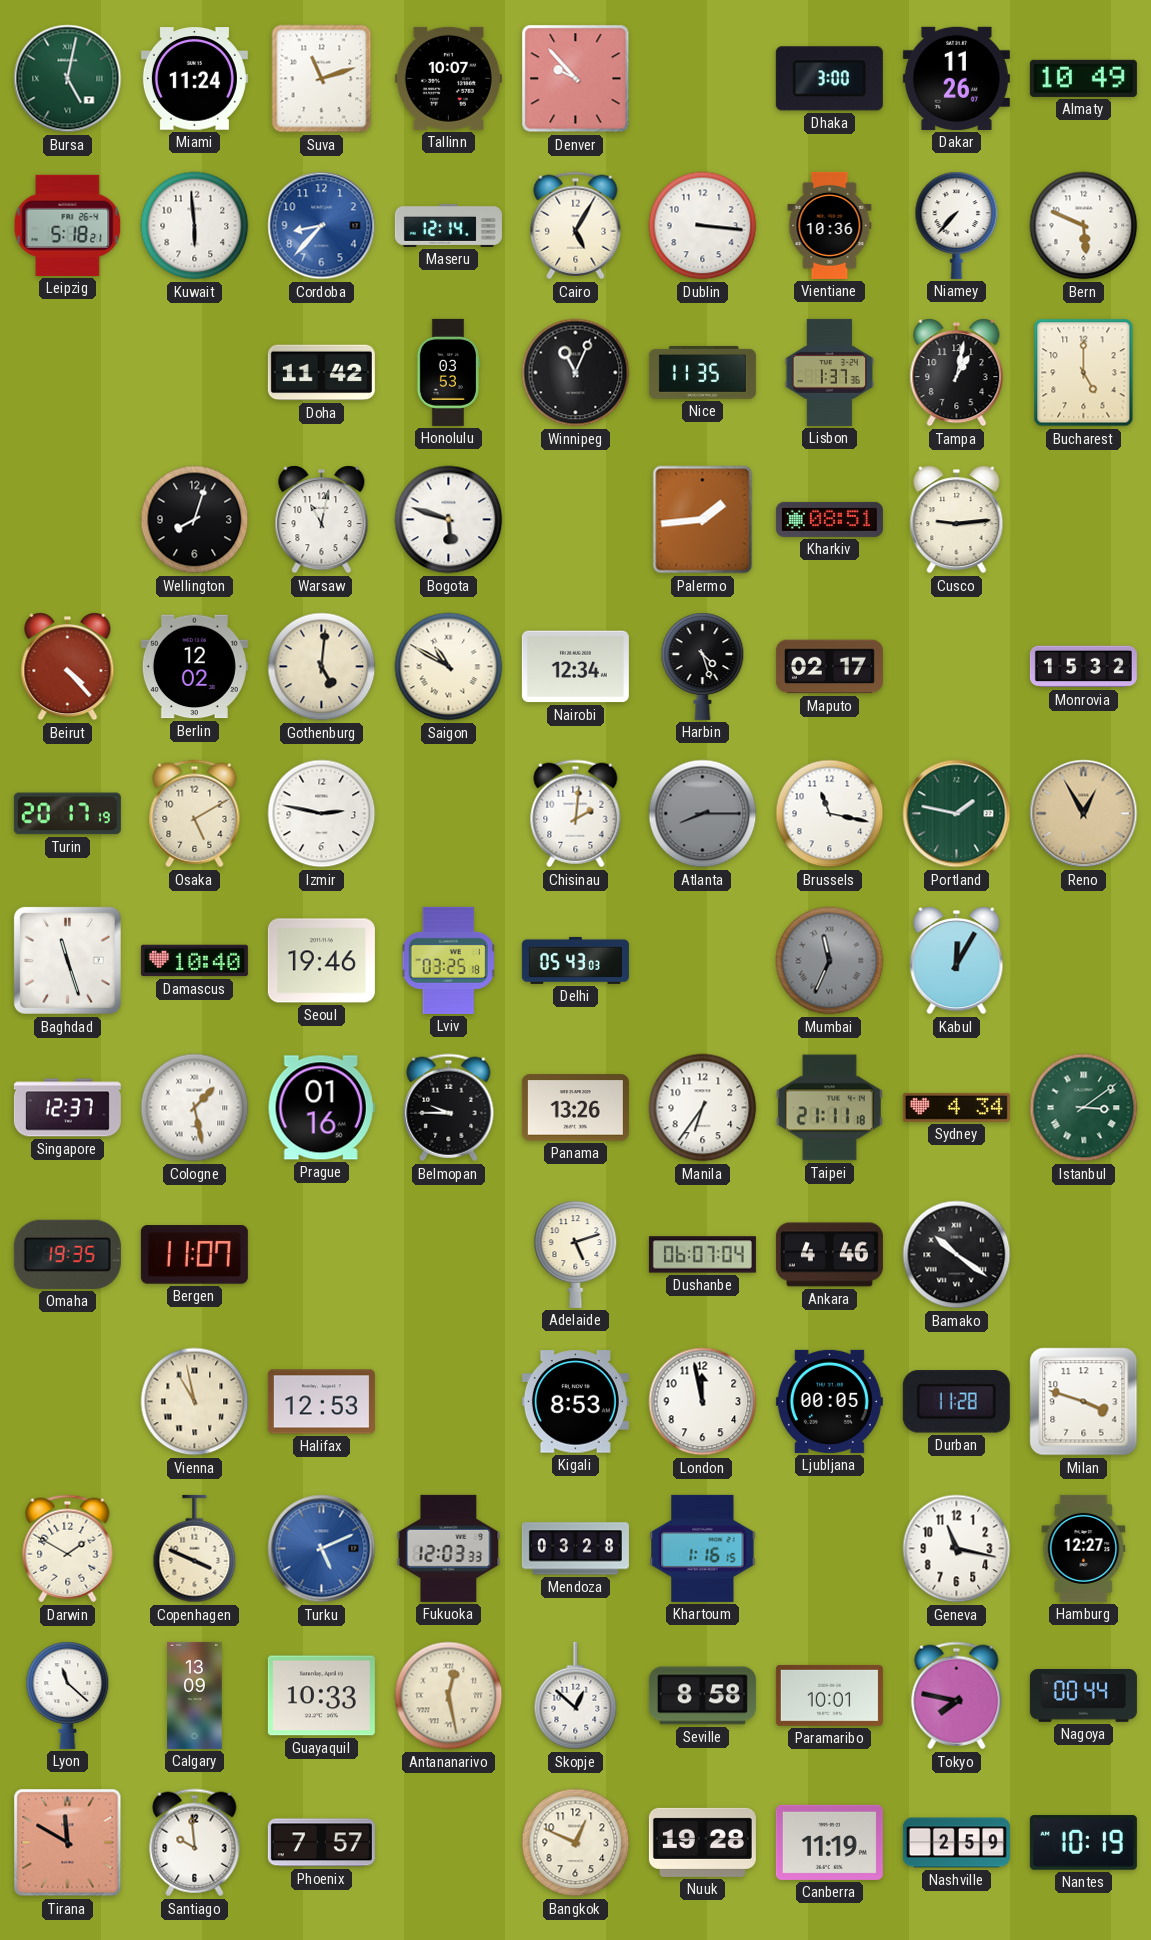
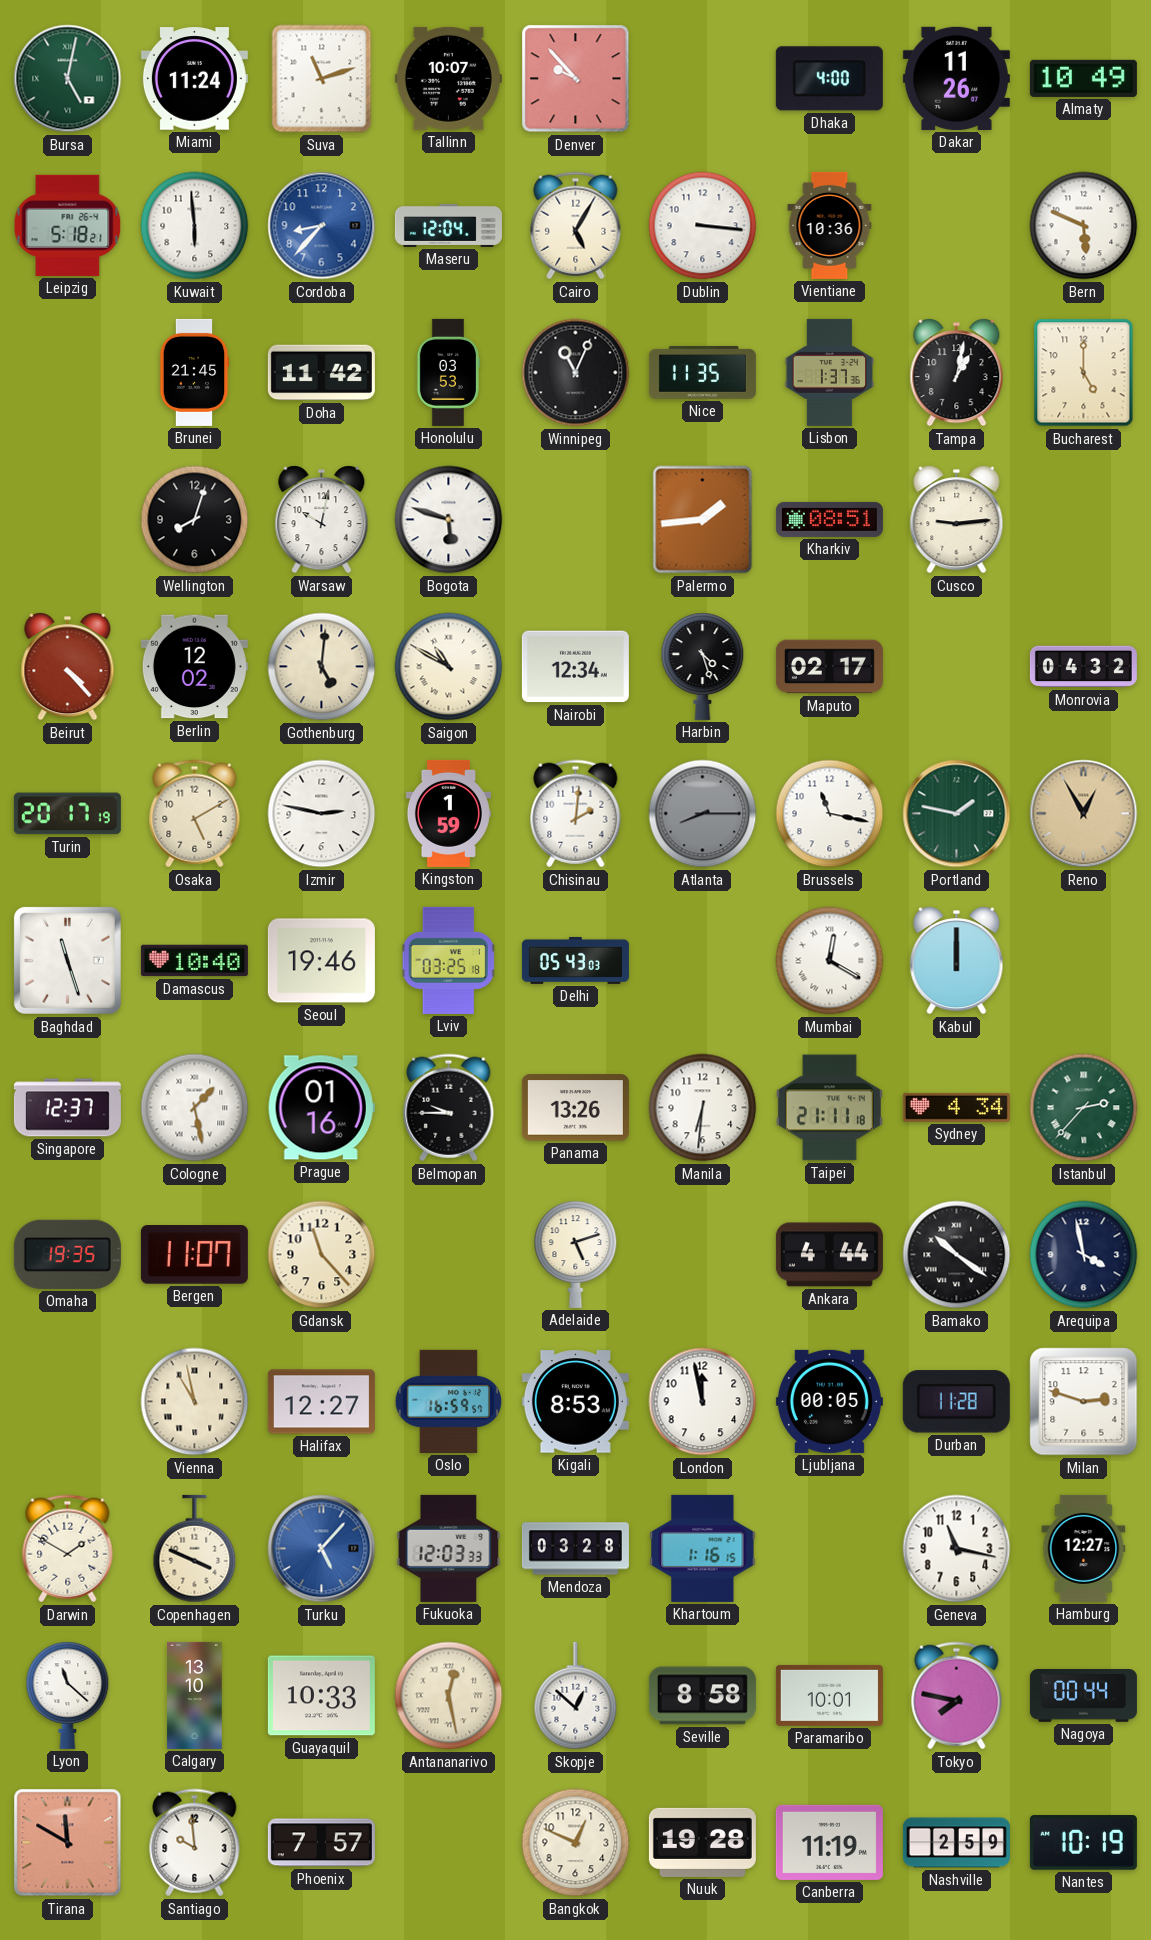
Dhaka: 3:00 -> 4:00 (829, 79)
Maseru: 12:14 -> 12:04 (448, 225)
Niamey: 7:37 -> none (957, 225)
Brunei: none -> 21:45 (194, 372)
Warsaw: 11:02 -> 10:02 (322, 520)
Monrovia: 15:32 -> 04:32 (1083, 667)
Kingston: none -> 1:59 (448, 813)
Mumbai: 11:34 -> 12:20 (830, 961)
Mumbai dial: grey -> white (830, 961)
Kabul: 12:05 -> 12:00 (957, 961)
Manila: 6:36 -> 6:31 (703, 1108)
Istanbul: 3:09 -> 2:37 (1084, 1108)
Gdansk: none -> 11:23 (322, 1255)
Dushanbe: 06:07 -> none (702, 1255)
Ankara: 4:46 -> 4:44 (829, 1255)
Arequipa: none -> 3:58 (1084, 1255)
Halifax: 12:53 -> 12:27 (321, 1402)
Oslo: none -> 16:59 (448, 1401)
Milan: 3:48 -> 2:48 (1084, 1402)
Turku: 5:11 -> 5:07 (322, 1549)
Calgary: 13:09 -> 13:10 (195, 1695)
